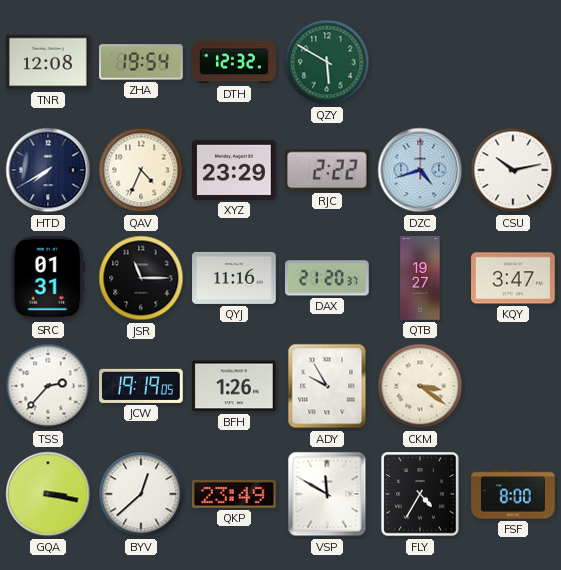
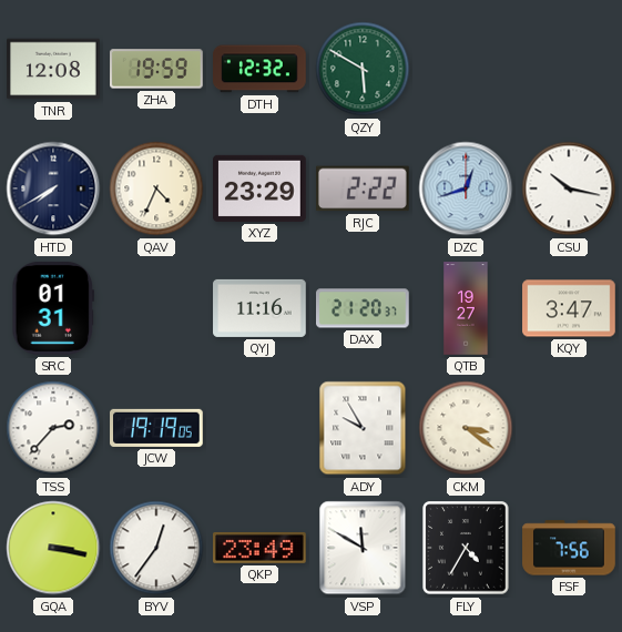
ZHA: 19:54 -> 19:59 (157, 69)
DZC: 4:42 -> 12:42 (466, 188)
CSU: 10:13 -> 10:17 (569, 188)
JSR: 11:15 -> none (141, 278)
BFH: 1:26 -> none (234, 386)
BYV: 12:38 -> 12:36 (156, 548)
FSF: 8:00 -> 7:56 (569, 548)
